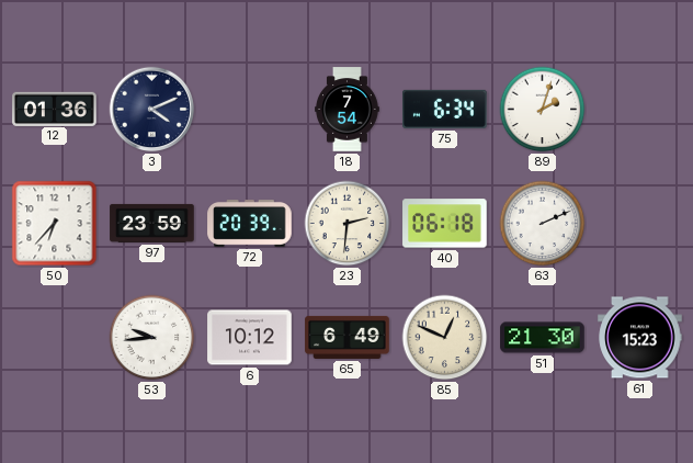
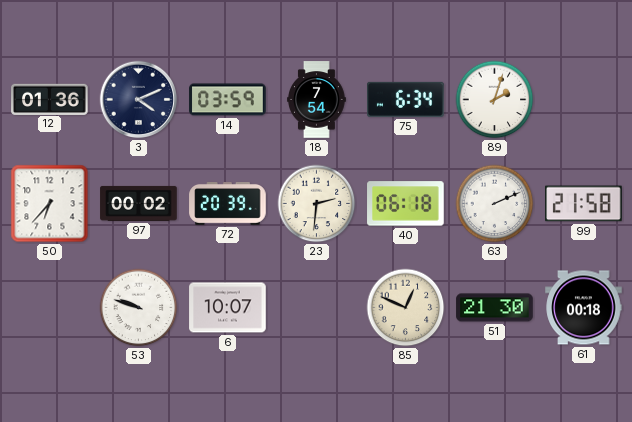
14: none -> 03:59 (228, 100)
97: 23:59 -> 00:02 (139, 203)
99: none -> 21:58 (584, 204)
53: 9:44 -> 9:48 (139, 308)
6: 10:12 -> 10:07 (228, 308)
65: 6:49 -> none (348, 337)
61: 15:23 -> 00:18 (584, 308)
